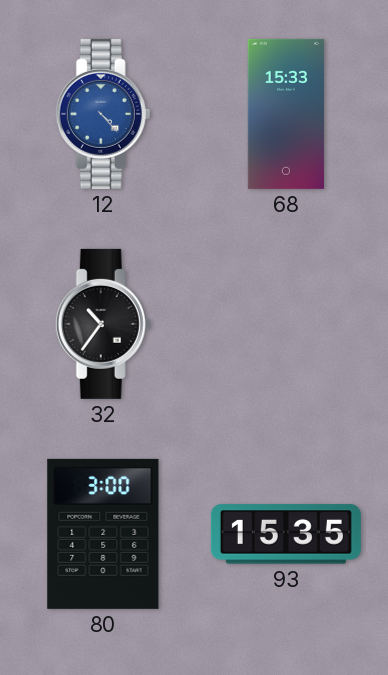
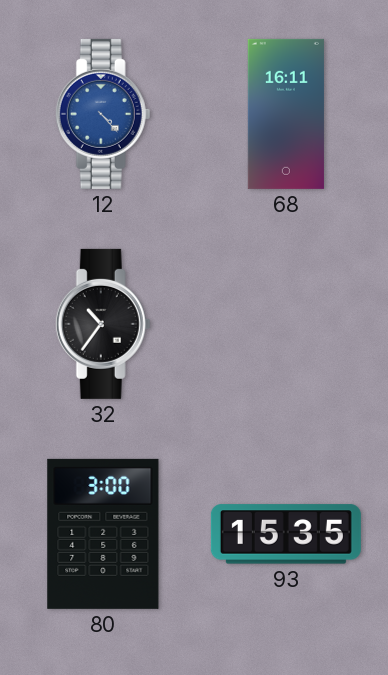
68: 15:33 -> 16:11 (286, 114)
